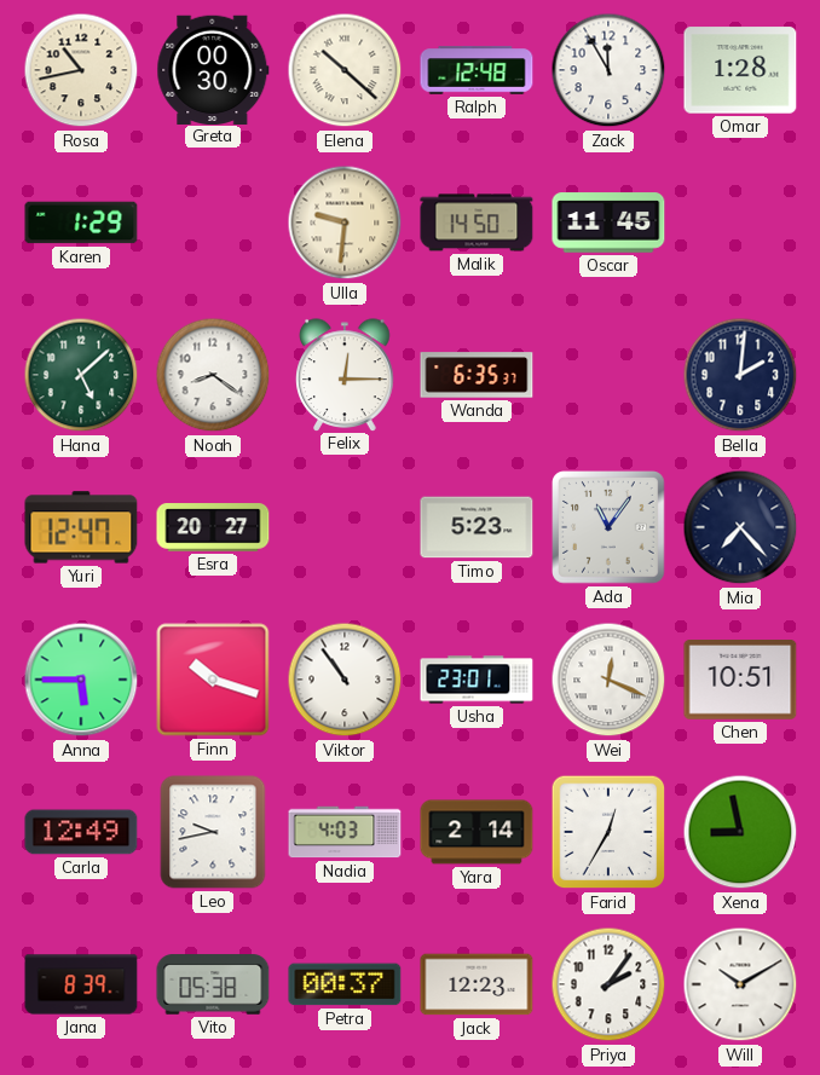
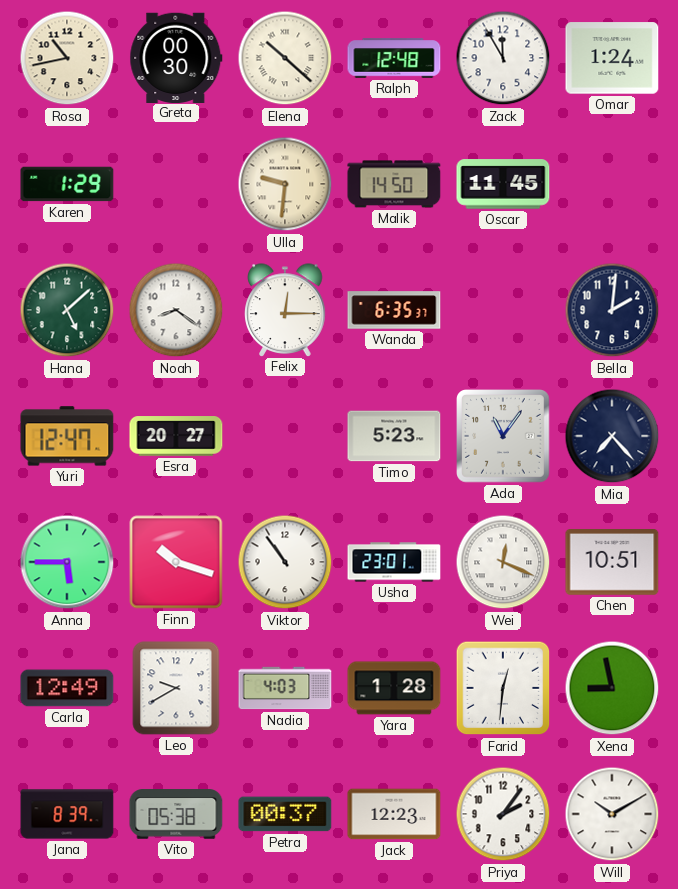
Omar: 1:28 -> 1:24 (612, 58)
Leo: 9:43 -> 9:40 (176, 688)
Yara: 2:14 -> 1:28 (394, 688)
Farid: 12:35 -> 12:31 (503, 688)
